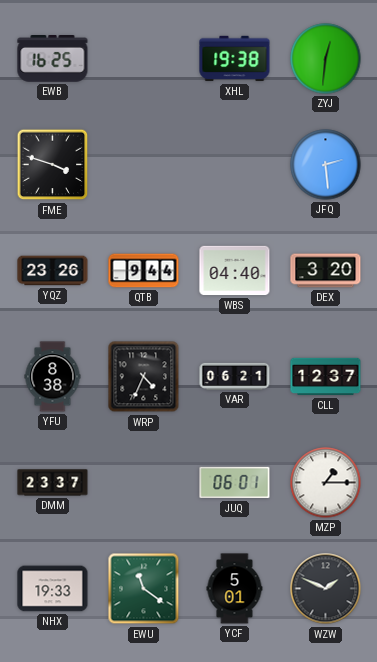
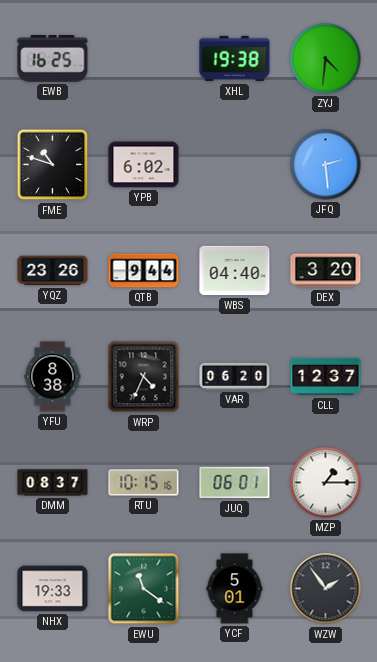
ZYJ: 12:31 -> 4:31 (326, 59)
FME: 3:48 -> 10:48 (53, 165)
YPB: none -> 6:02 (144, 165)
VAR: 06:21 -> 06:20 (235, 376)
DMM: 23:37 -> 08:37 (53, 483)
RTU: none -> 10:15 (144, 483)
WZW: 1:49 -> 1:54 (326, 589)
